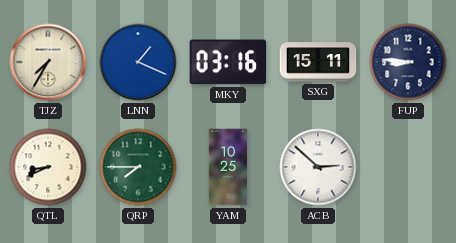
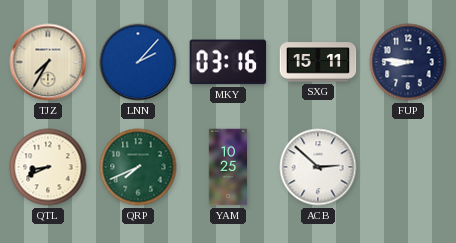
LNN: 1:19 -> 2:07 (138, 62)
QRP: 7:45 -> 7:41 (138, 167)
